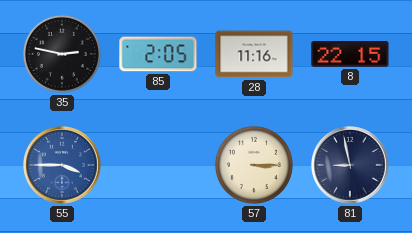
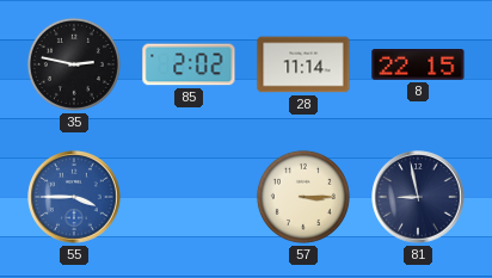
85: 2:05 -> 2:02 (189, 64)
28: 11:16 -> 11:14 (303, 64)
